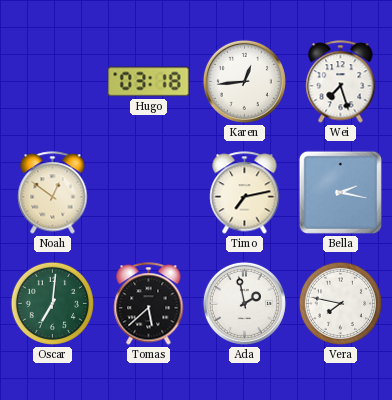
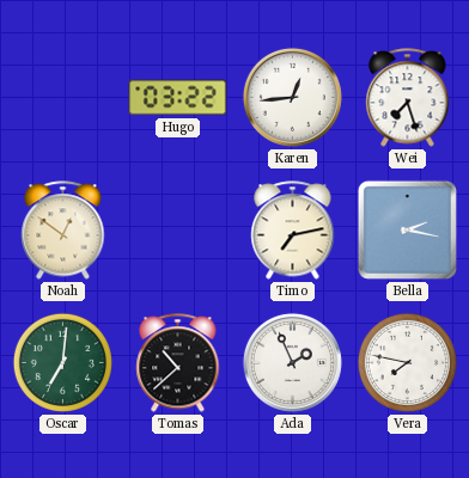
Hugo: 03:18 -> 03:22 (178, 98)
Tomas: 5:38 -> 10:38 (178, 363)
Ada: 1:58 -> 1:56 (292, 362)
